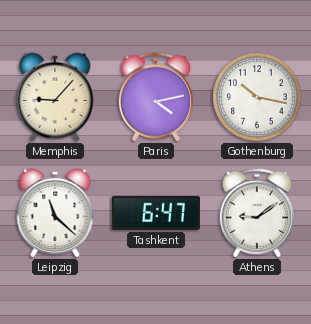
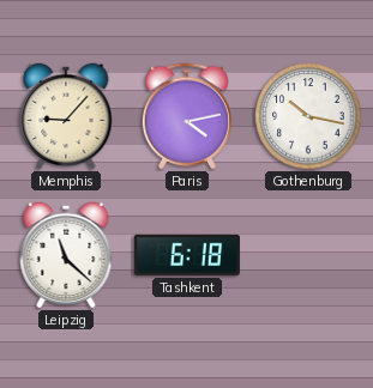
Tashkent: 6:47 -> 6:18 (187, 255)
Athens: 9:09 -> none (257, 213)
